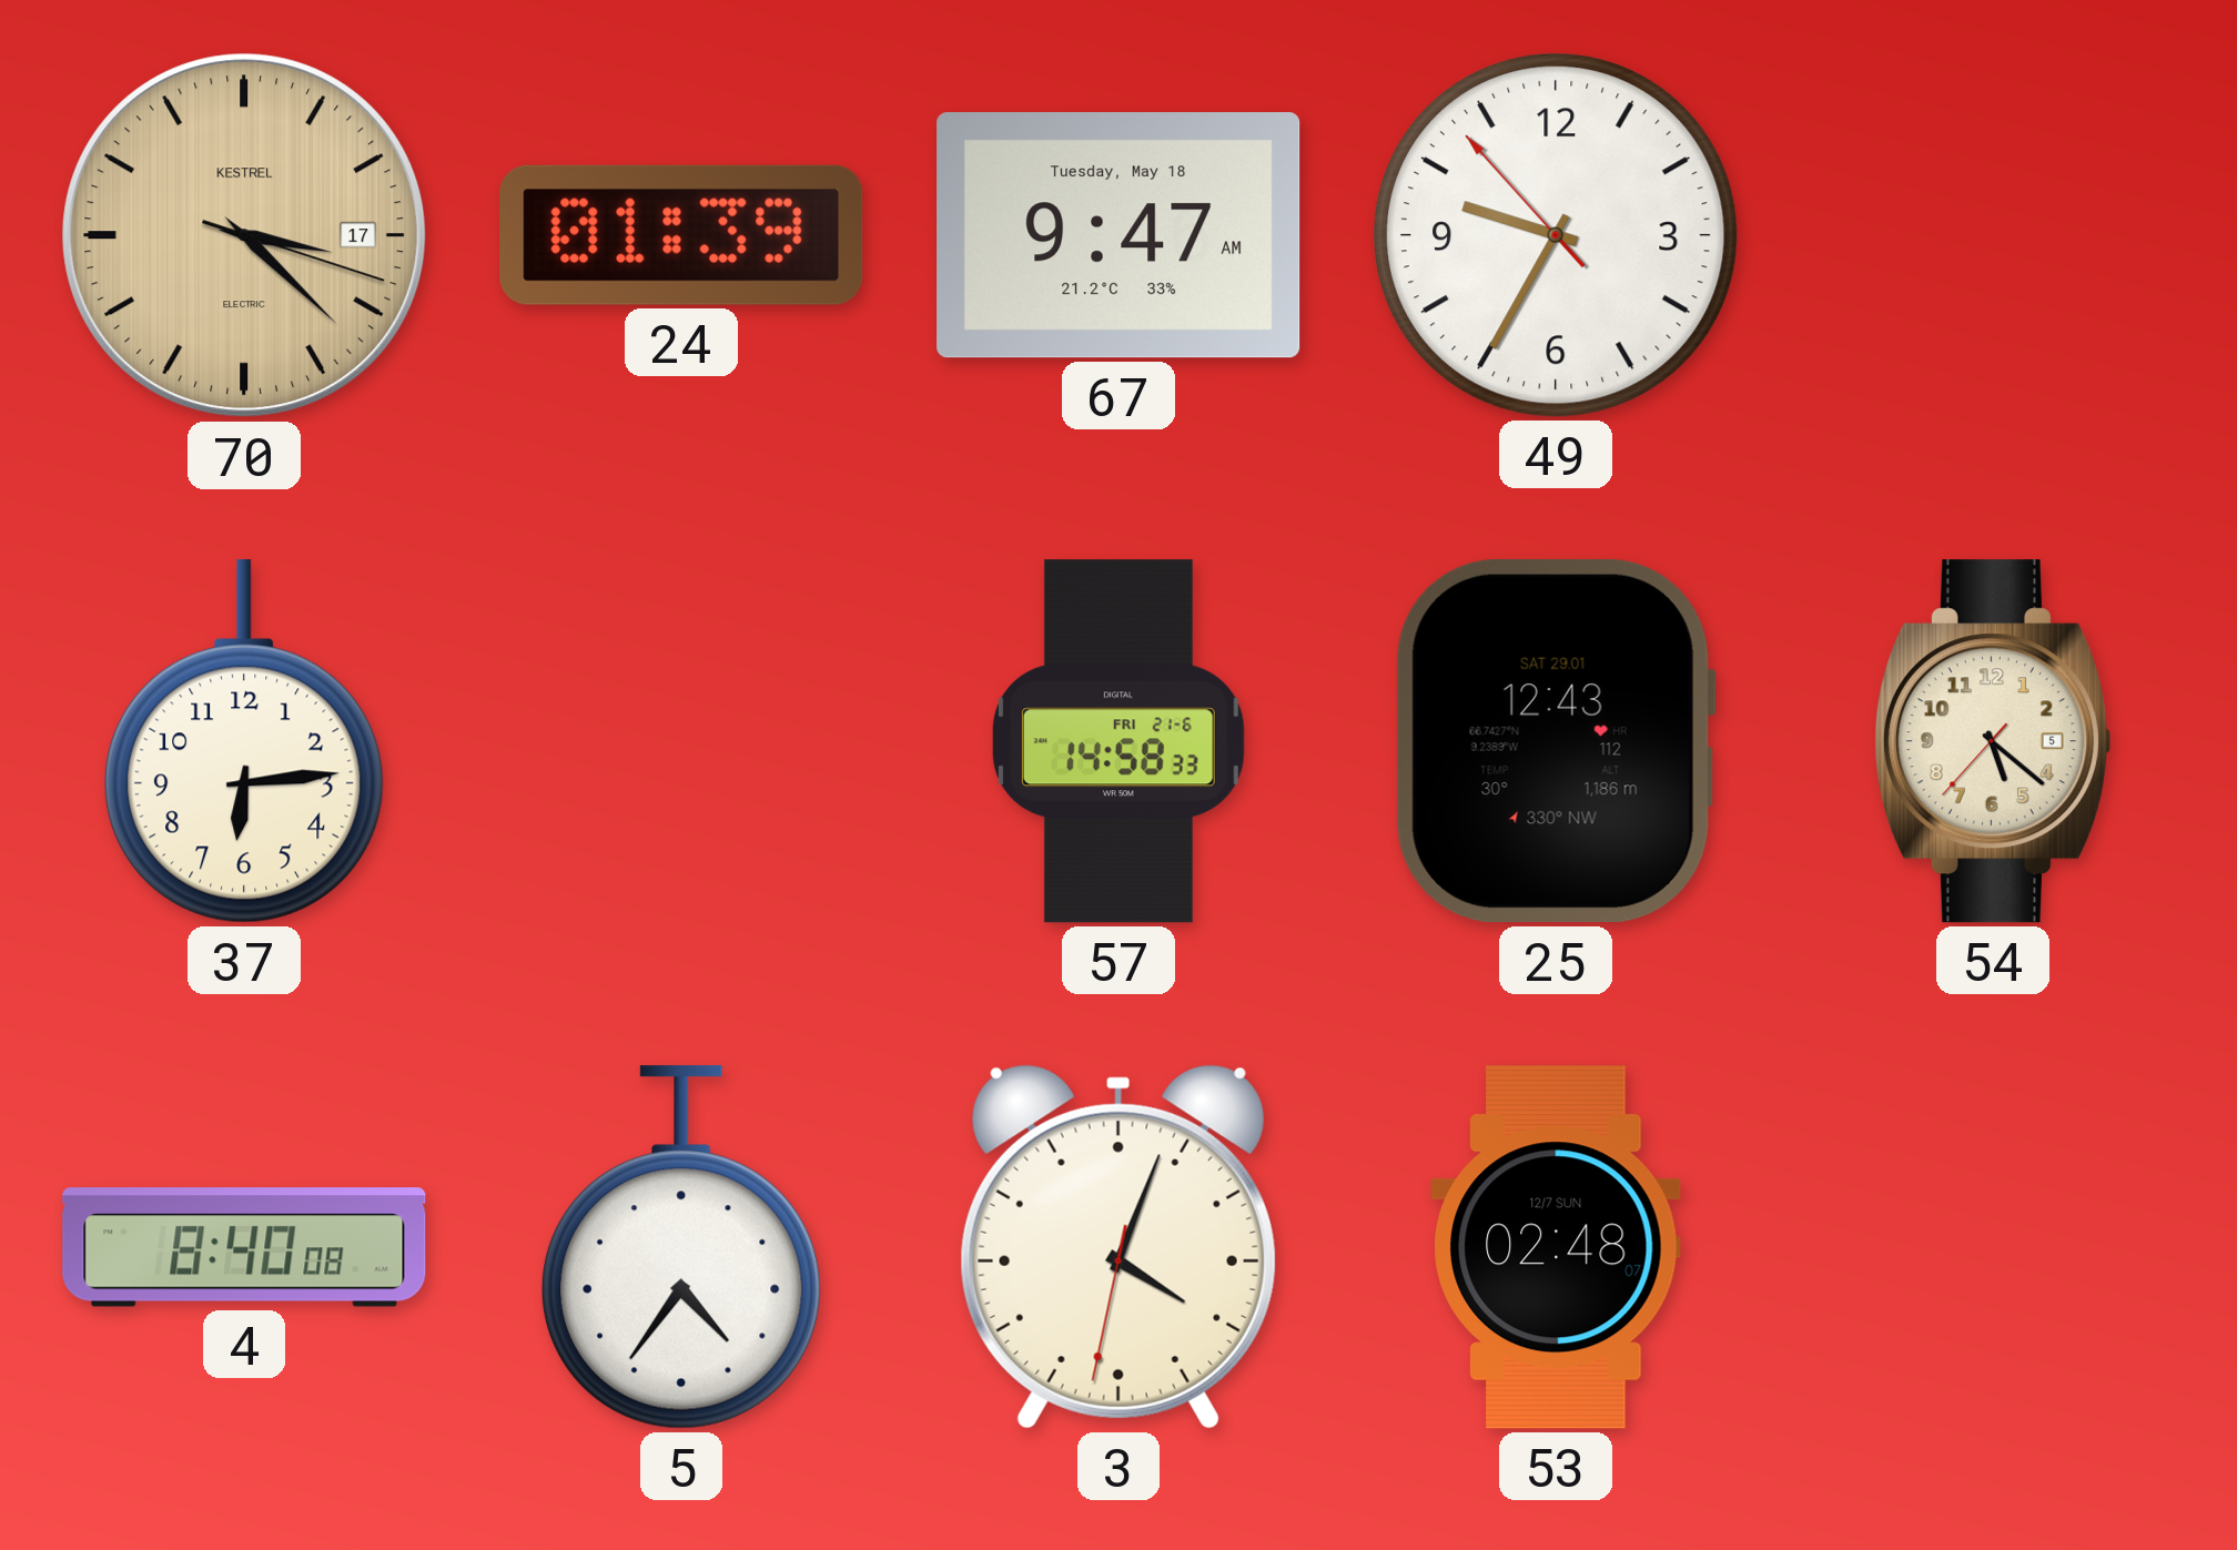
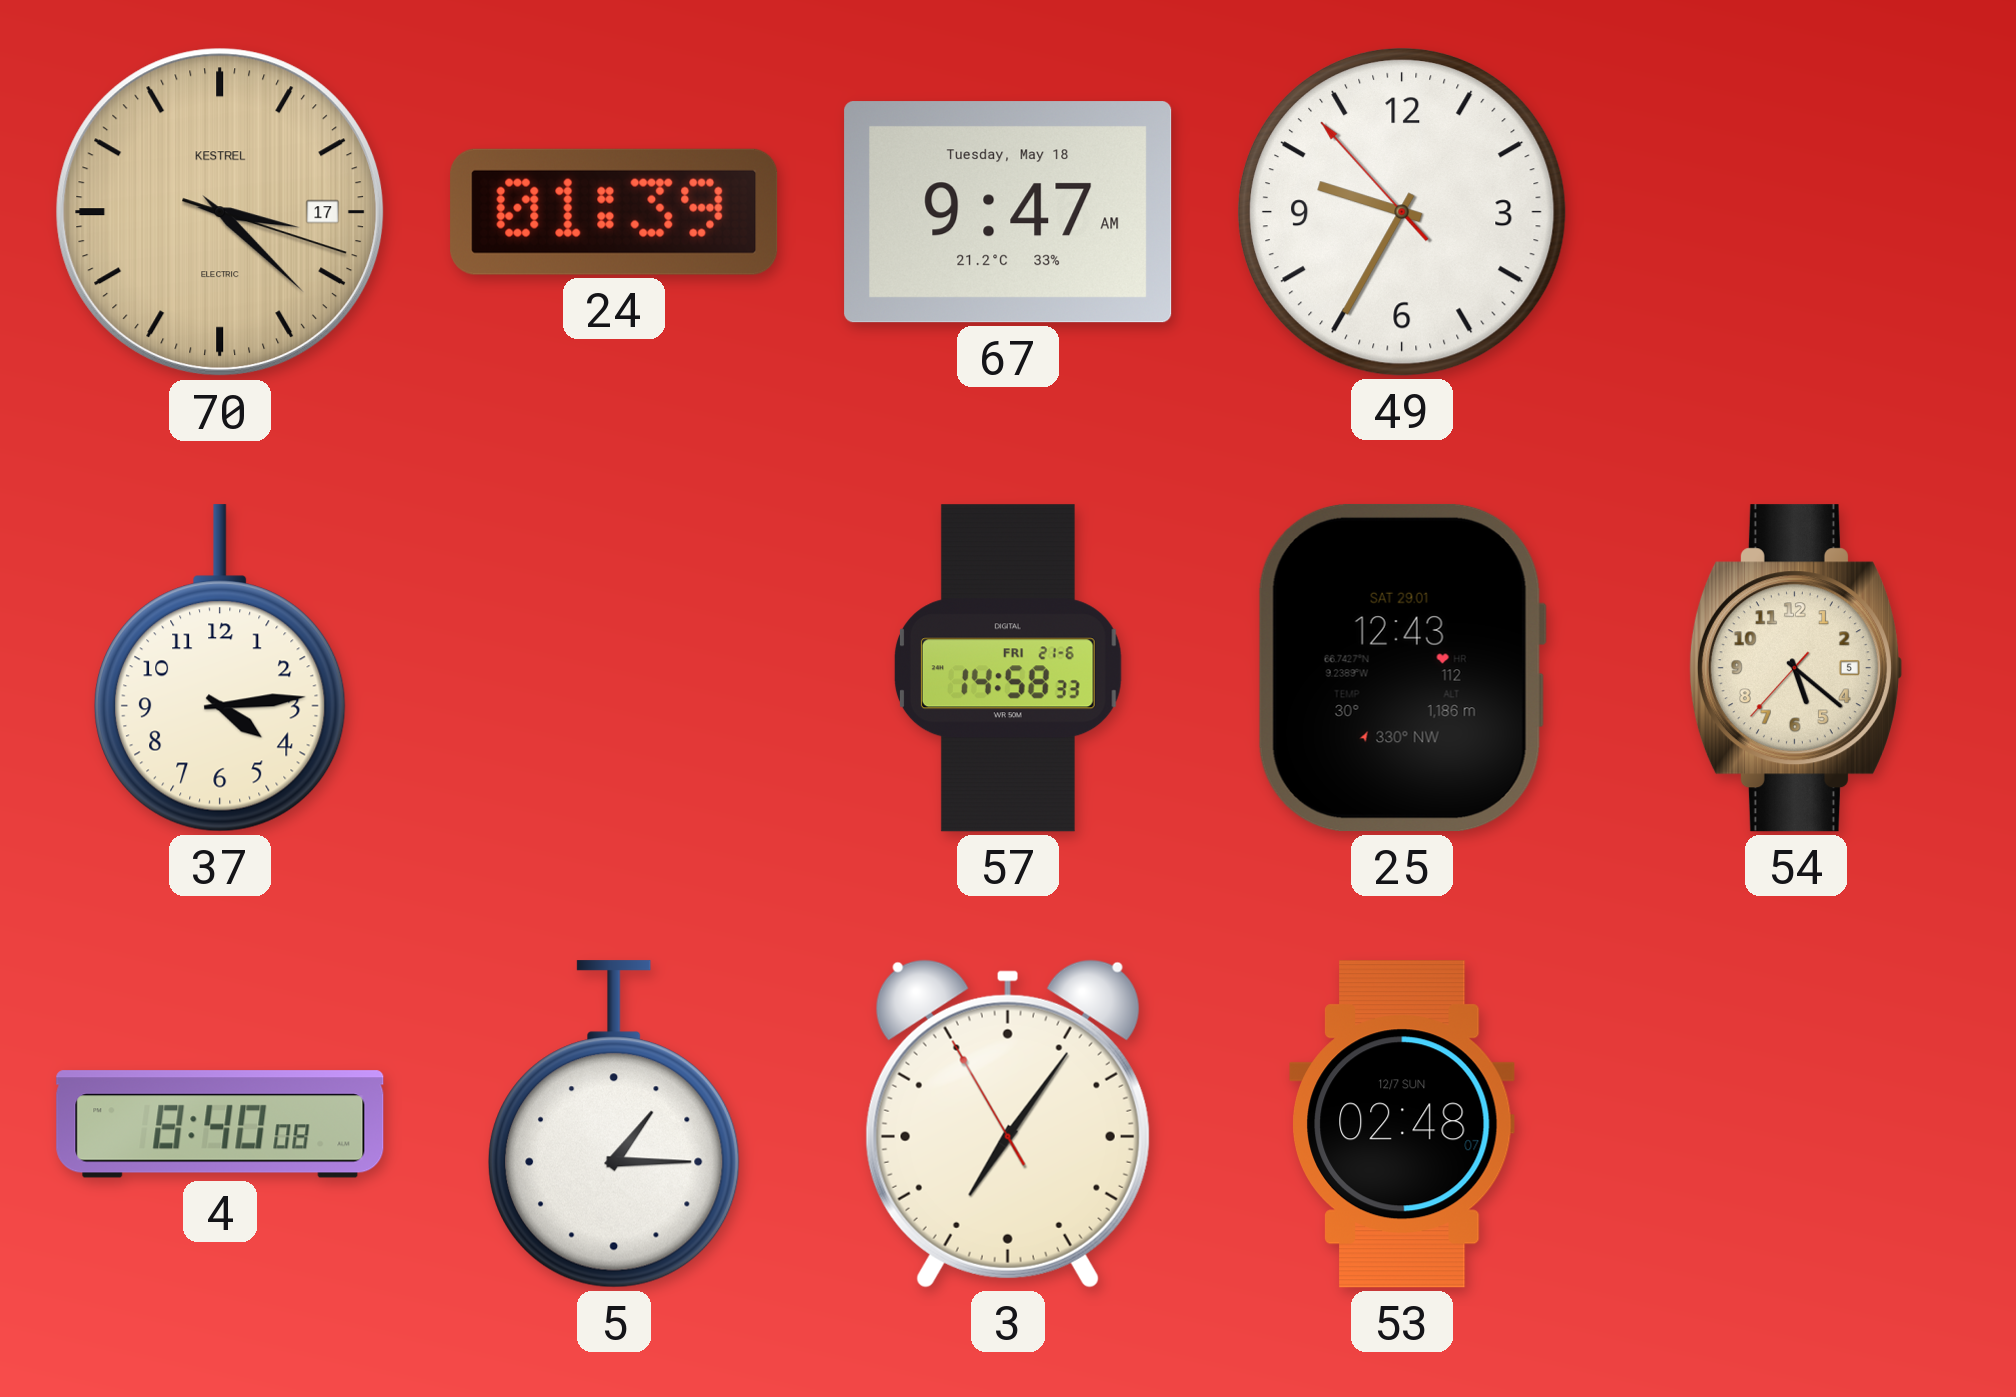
37: 6:14 -> 4:14 (221, 668)
5: 4:36 -> 1:15 (615, 1124)
3: 4:03 -> 7:05 (1008, 1124)
